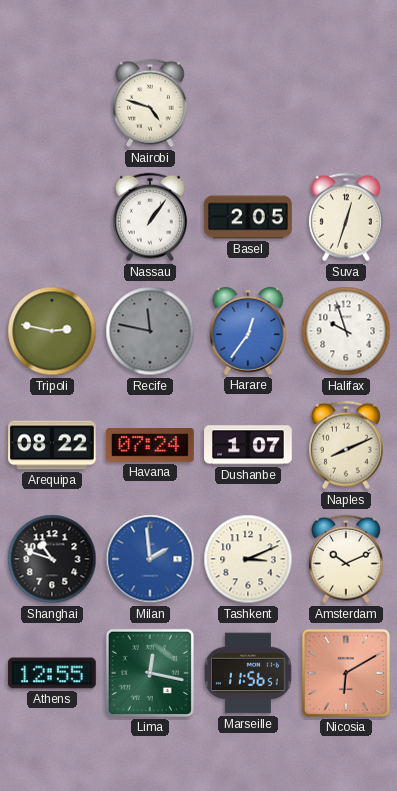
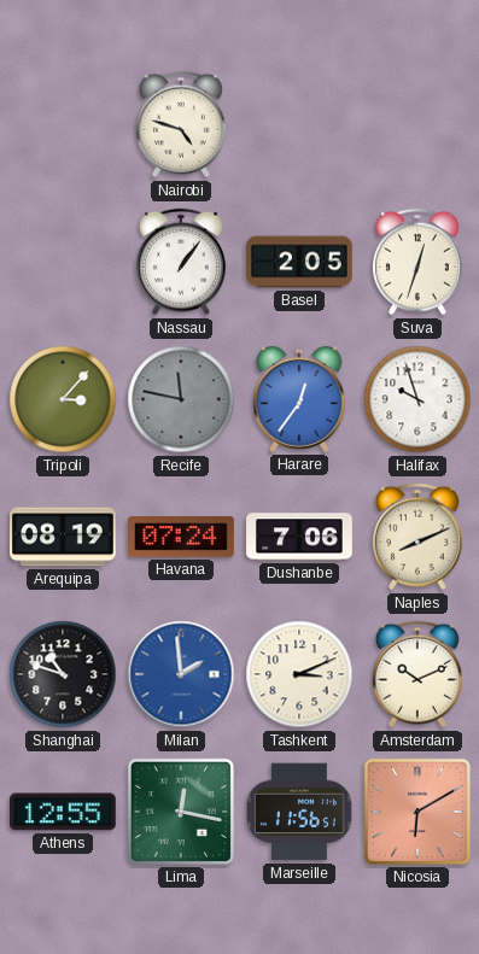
Tripoli: 2:47 -> 3:07 (63, 399)
Arequipa: 08:22 -> 08:19 (63, 537)
Dushanbe: 1:07 -> 7:06 (299, 537)
